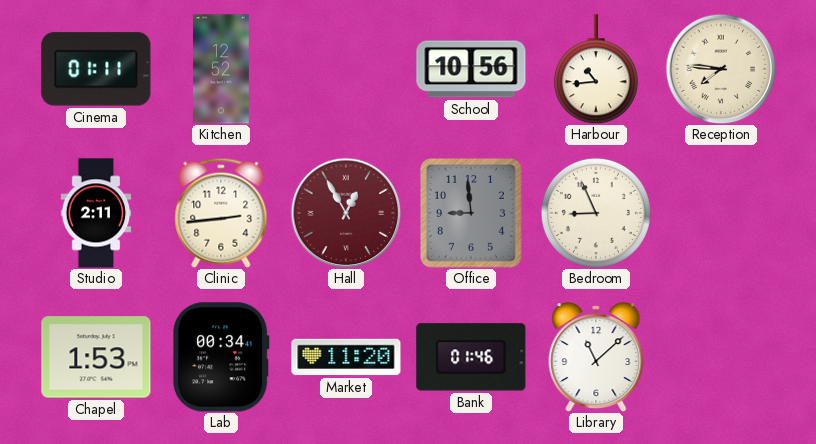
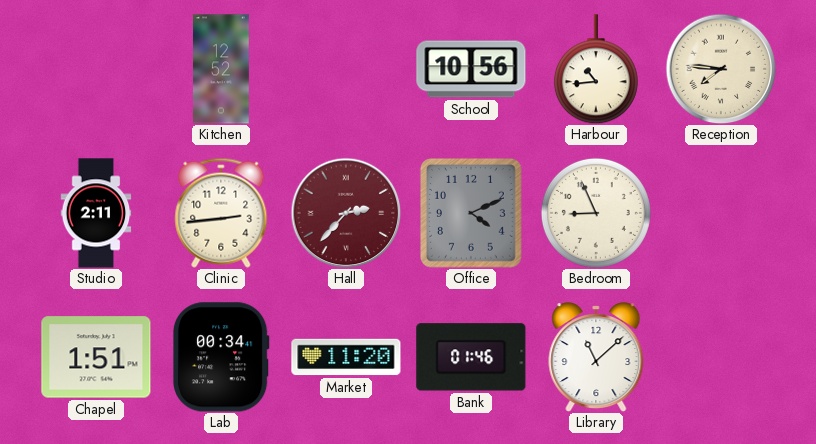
Cinema: 01:11 -> none (96, 69)
Hall: 12:55 -> 2:37 (346, 213)
Office: 8:59 -> 4:11 (471, 213)
Chapel: 1:53 -> 1:51 (96, 357)
